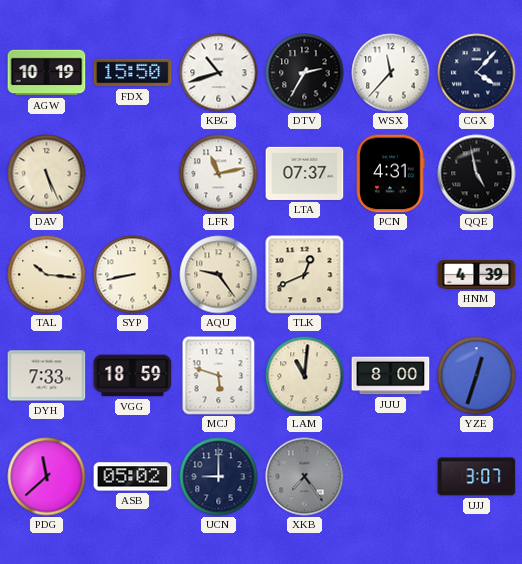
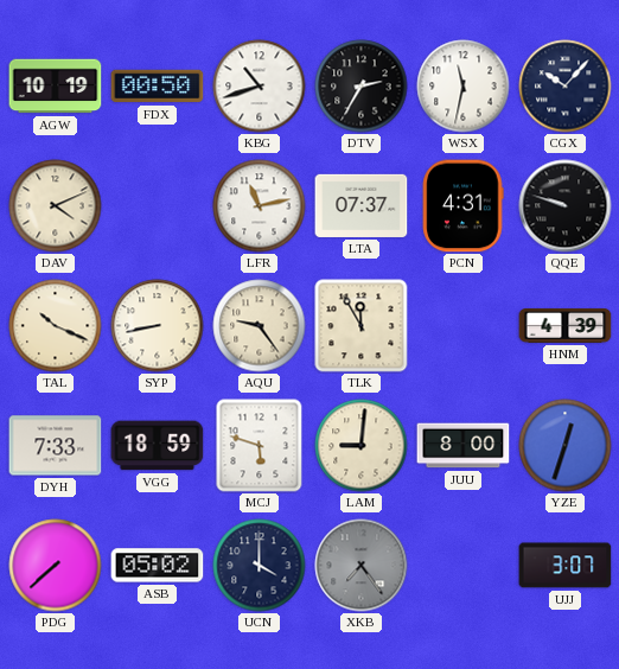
FDX: 15:50 -> 00:50 (158, 87)
WSX: 11:37 -> 11:32 (464, 87)
CGX: 4:07 -> 10:07 (566, 87)
DAV: 5:26 -> 4:11 (56, 206)
QQE: 4:58 -> 9:48 (566, 206)
TAL: 10:16 -> 10:19 (56, 326)
TLK: 12:41 -> 11:55 (362, 326)
LAM: 11:01 -> 9:01 (362, 446)
PDG: 11:38 -> 7:38 (56, 566)
UCN: 9:00 -> 4:00 (260, 566)
